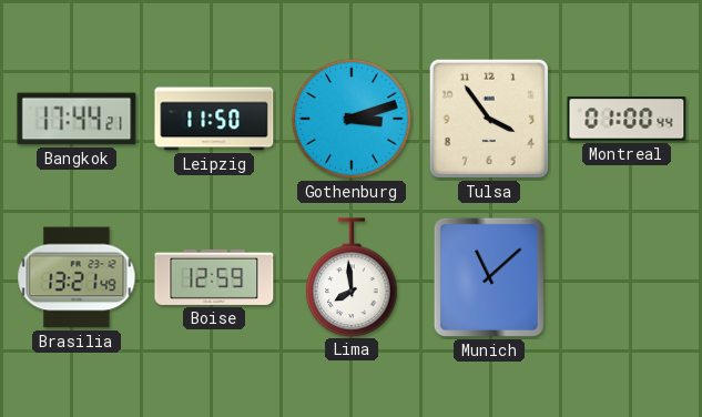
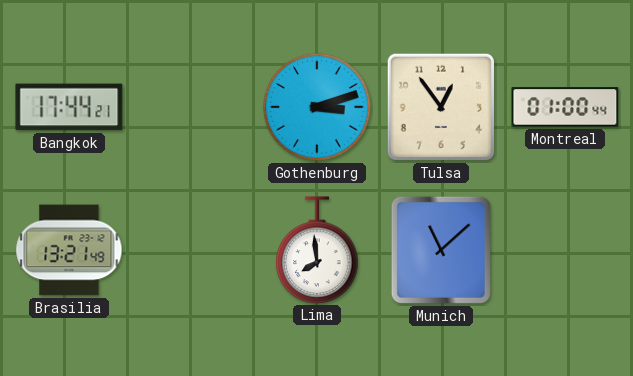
Leipzig: 11:50 -> none (214, 119)
Tulsa: 3:54 -> 12:54 (441, 107)
Boise: 12:59 -> none (214, 277)
